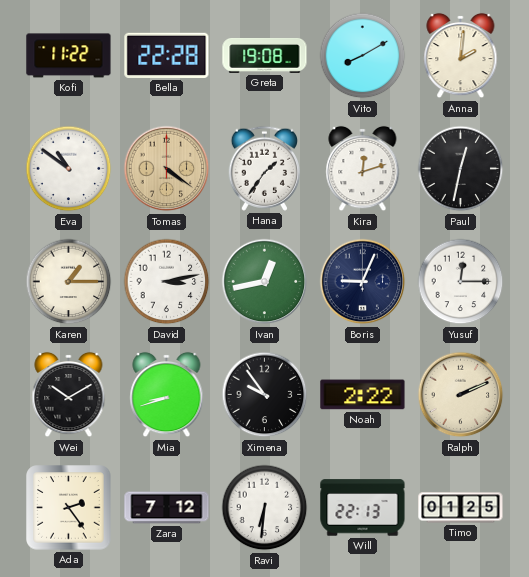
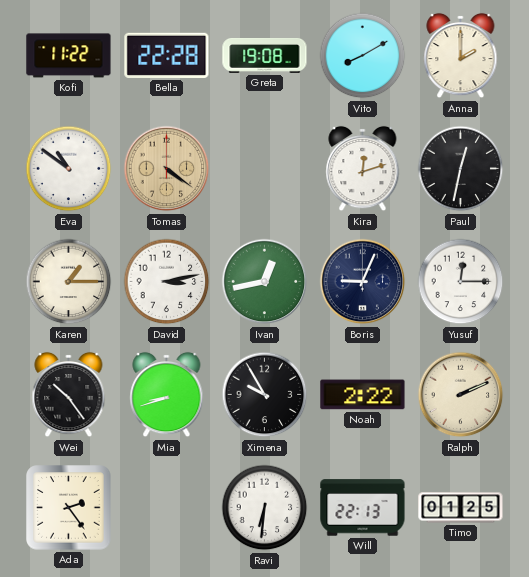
Anna: 2:01 -> 2:00 (461, 56)
Hana: 1:36 -> none (264, 168)
Wei: 10:10 -> 10:24 (69, 395)
Ximena: 9:54 -> 9:55 (265, 395)
Zara: 7:12 -> none (167, 508)
